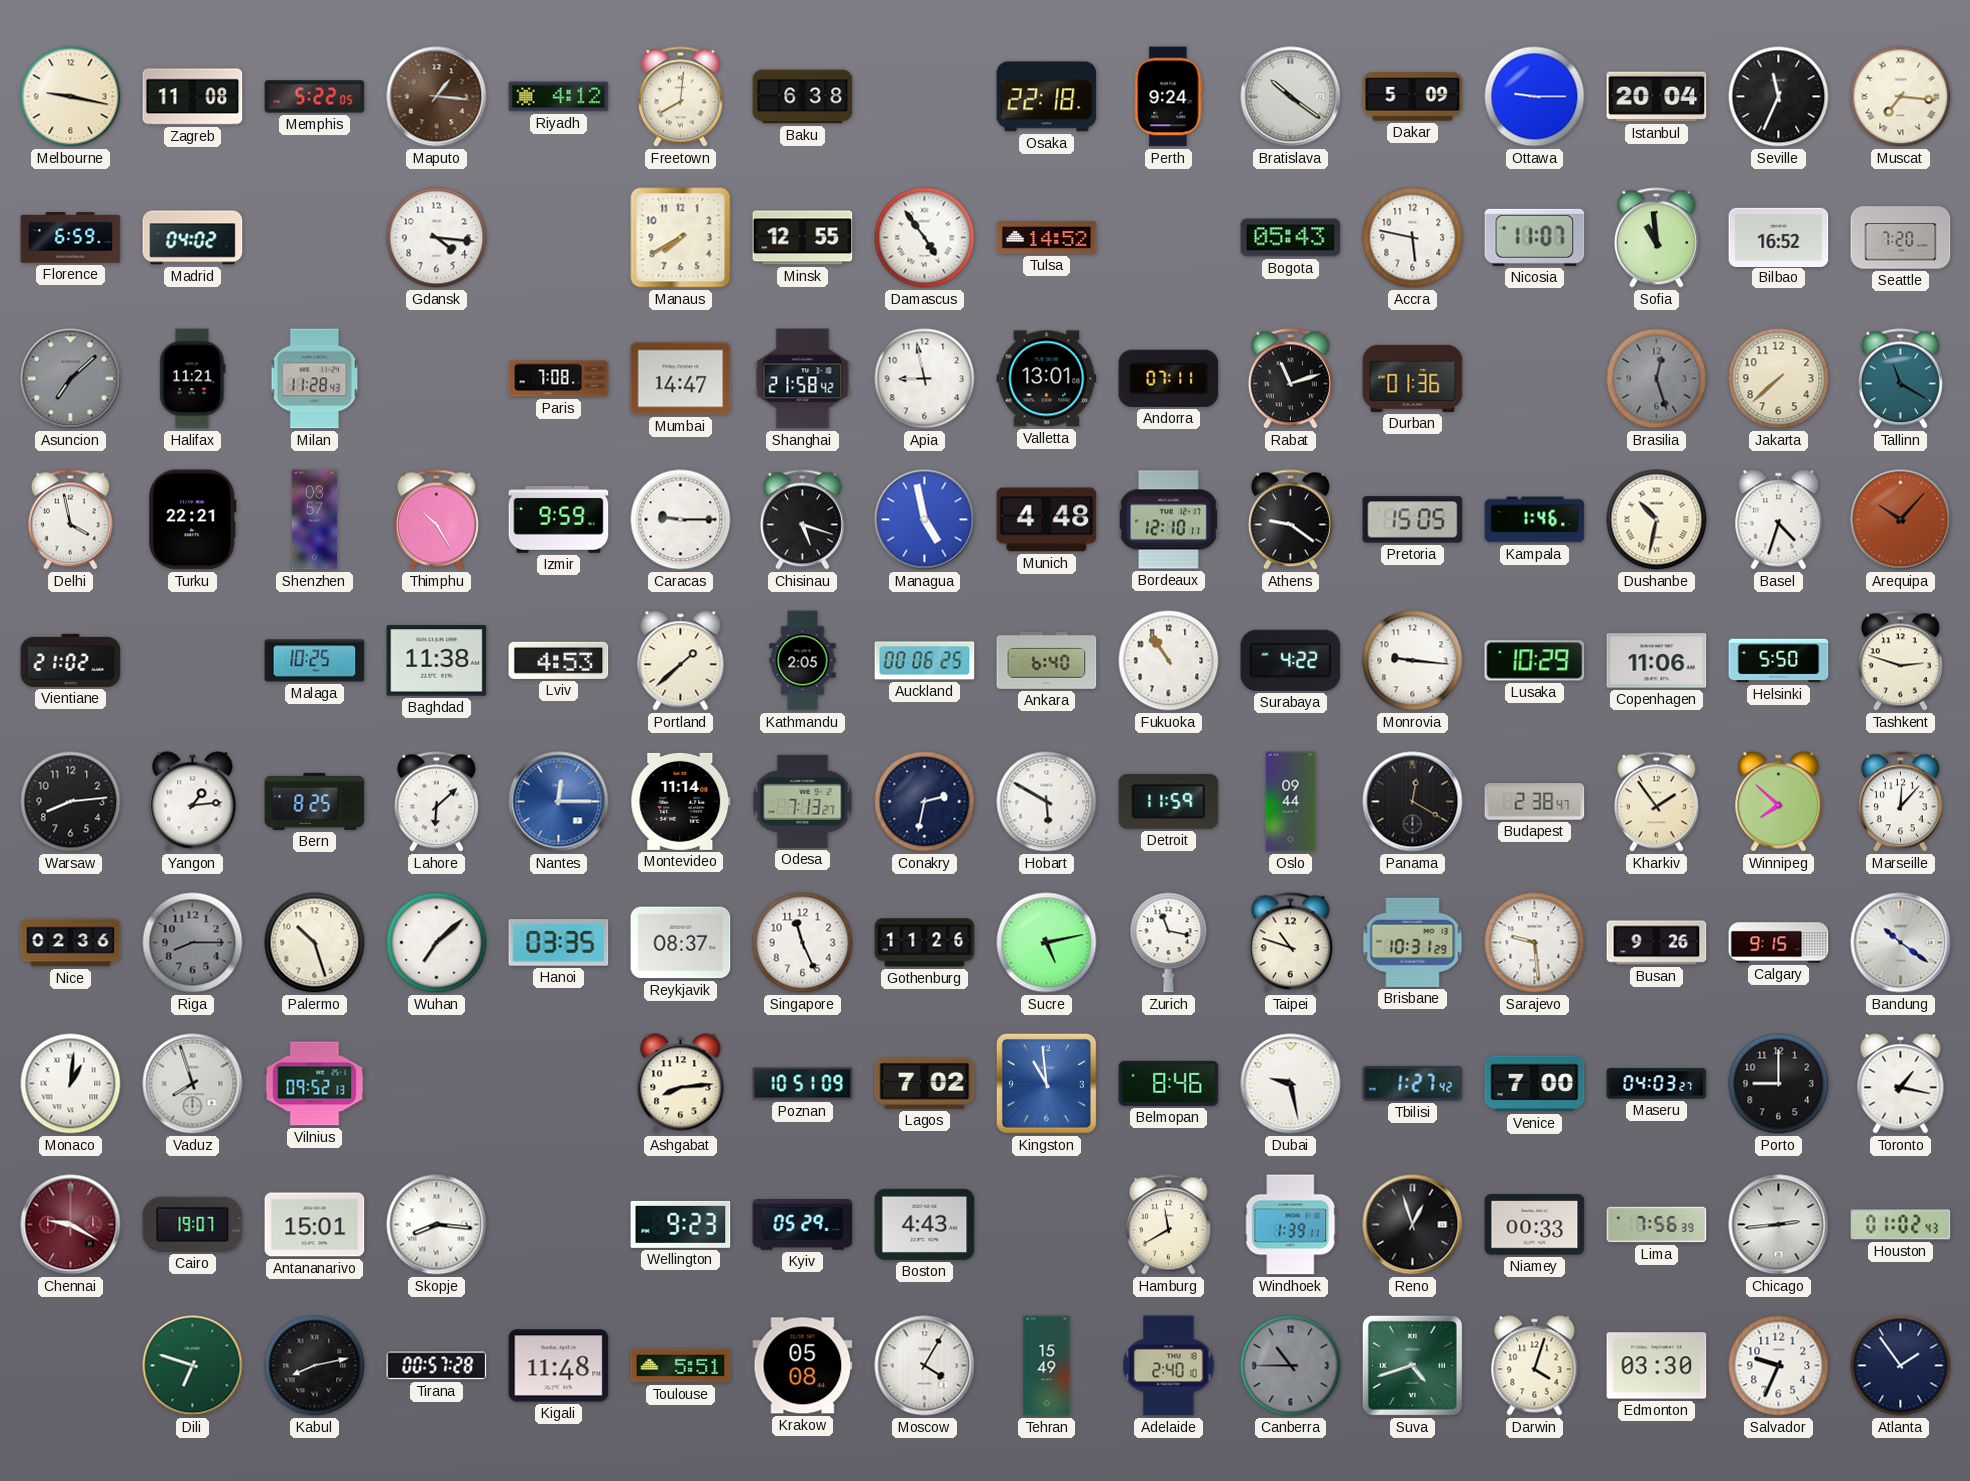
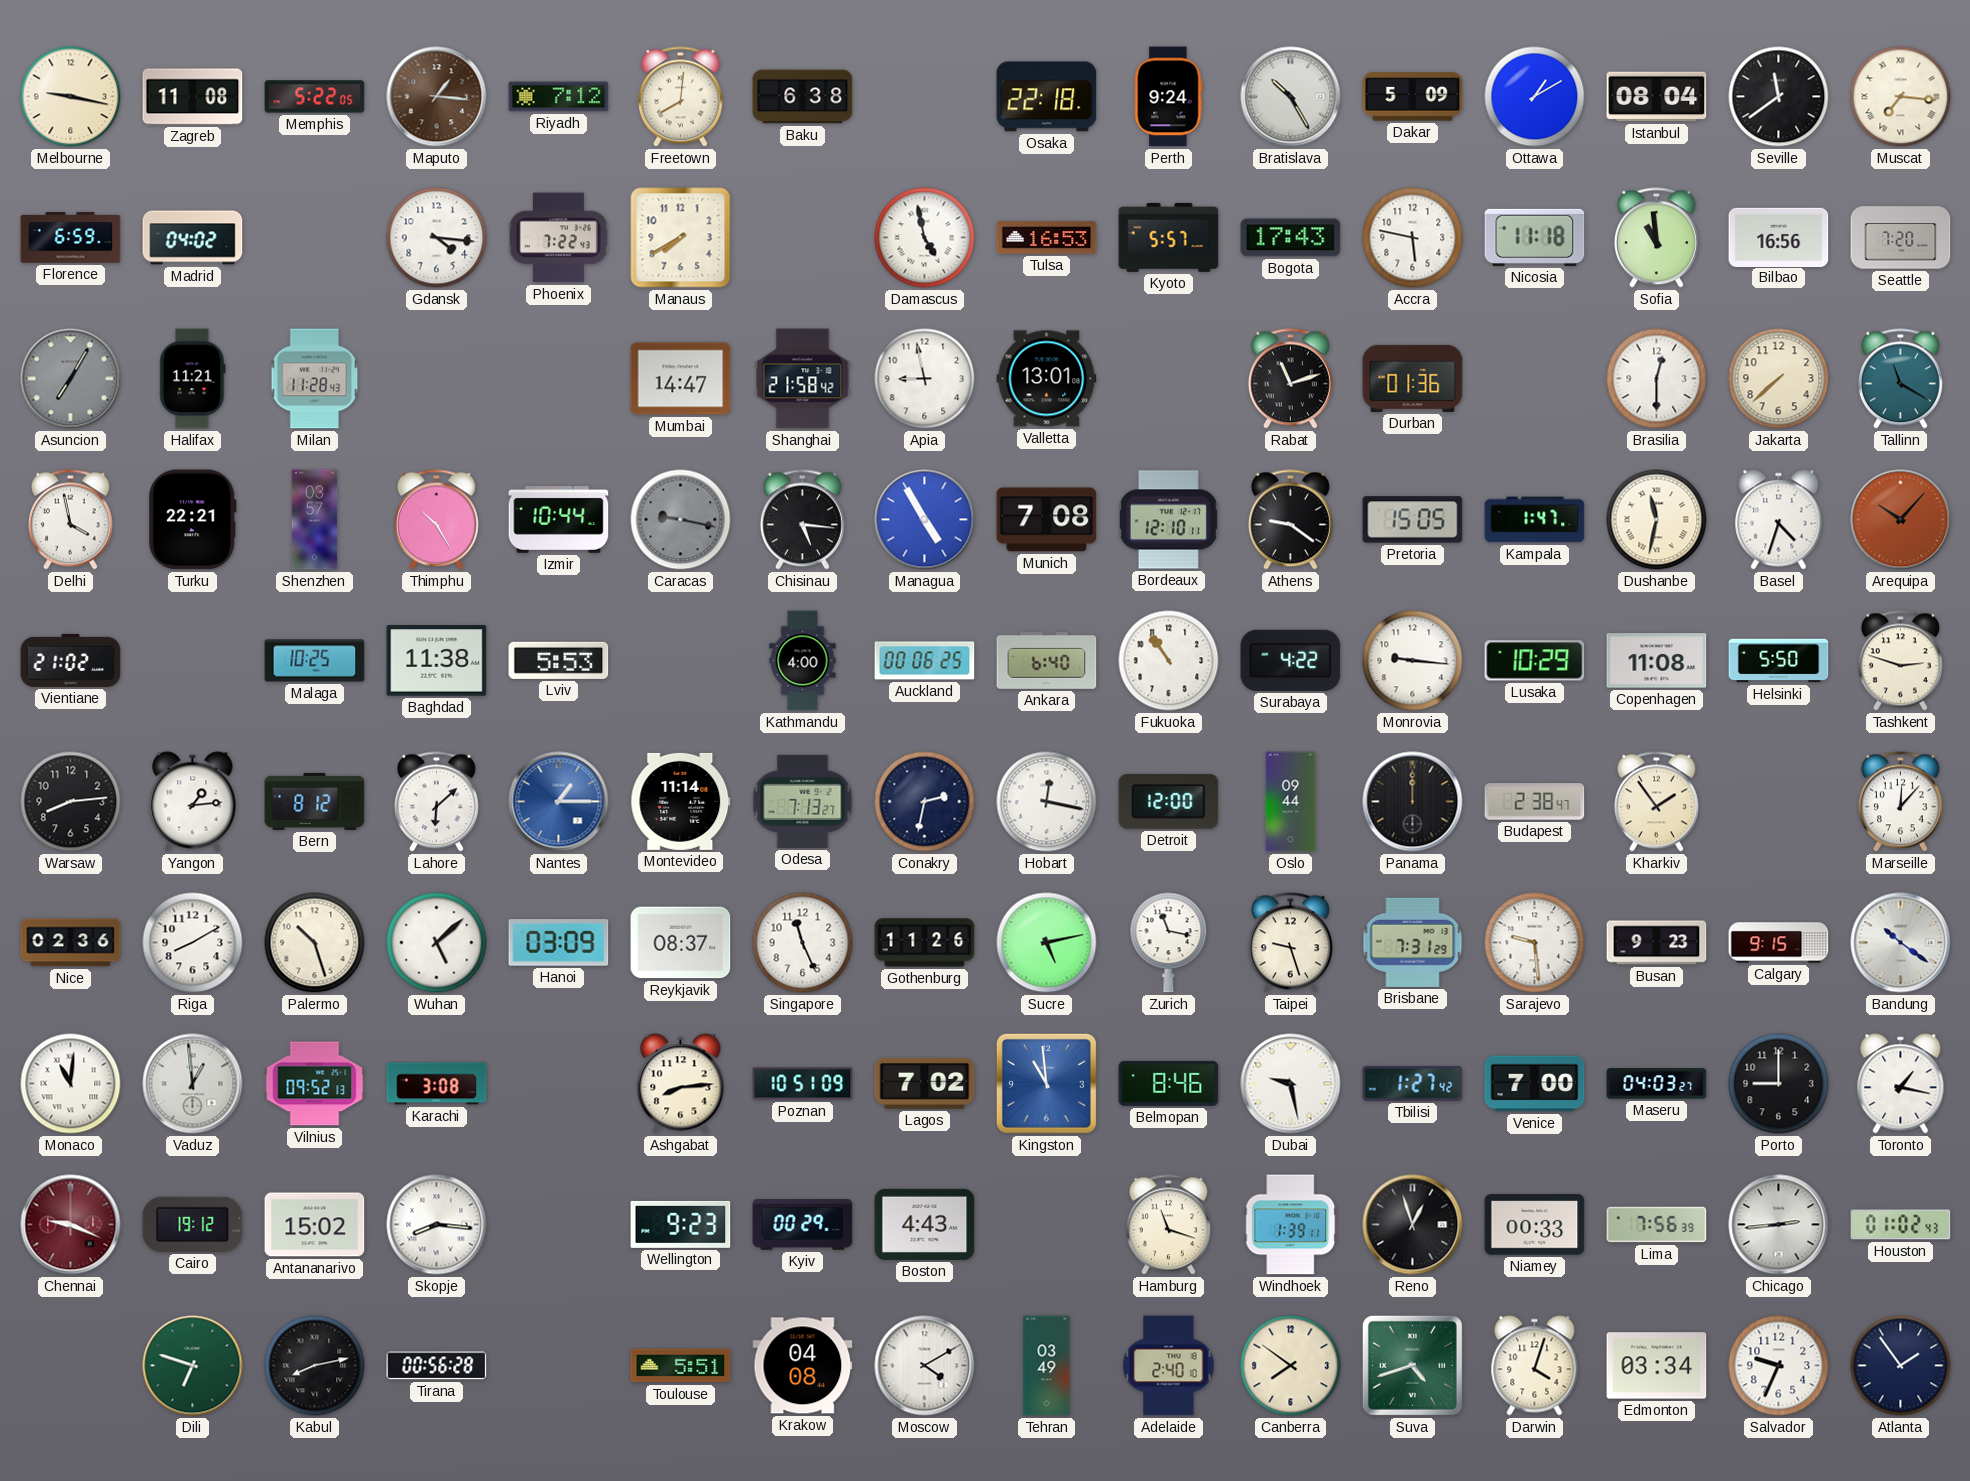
Riyadh: 4:12 -> 7:12 (559, 97)
Bratislava: 10:21 -> 10:25 (1291, 97)
Ottawa: 9:15 -> 1:10 (1535, 97)
Istanbul: 20:04 -> 08:04 (1657, 97)
Seville: 11:34 -> 11:39 (1779, 97)
Phoenix: none -> 7:22 (558, 238)
Minsk: 12:55 -> none (803, 238)
Damascus: 4:54 -> 4:58 (925, 238)
Tulsa: 14:52 -> 16:53 (1047, 238)
Kyoto: none -> 5:57 (1169, 237)
Bogota: 05:43 -> 17:43 (1291, 238)
Nicosia: 11:07 -> 11:18 (1535, 237)
Bilbao: 16:52 -> 16:56 (1779, 237)
Asuncion: 7:08 -> 7:05 (71, 379)
Paris: 7:08 -> none (559, 379)
Andorra: 07:11 -> none (1169, 378)
Brasilia: 12:27 -> 12:30 (1657, 379)
Brasilia dial: grey -> white (1657, 379)
Izmir: 9:59 -> 10:44 (559, 520)
Caracas: 9:15 -> 9:17 (681, 520)
Caracas dial: white -> grey (681, 520)
Chisinau: 5:18 -> 5:16 (802, 520)
Managua: 4:58 -> 4:55 (925, 520)
Munich: 4:48 -> 7:08 (1047, 520)
Kampala: 1:46 -> 1:47 (1535, 520)
Dushanbe: 10:32 -> 11:32 (1657, 520)
Lviv: 4:53 -> 5:53 (559, 660)
Portland: 1:38 -> none (681, 661)
Kathmandu: 2:05 -> 4:00 (803, 661)
Copenhagen: 11:06 -> 11:08 (1657, 661)
Bern: 8:25 -> 8:12 (315, 801)
Nantes: 12:15 -> 1:15 (559, 802)
Hobart: 5:50 -> 12:17 (1047, 802)
Detroit: 11:59 -> 12:00 (1169, 801)
Panama: 12:20 -> 12:00 (1413, 802)
Winnipeg: 7:52 -> none (1779, 802)
Riga: 8:15 -> 8:10 (193, 943)
Riga dial: grey -> white (193, 943)
Wuhan: 7:08 -> 5:08 (437, 943)
Hanoi: 03:35 -> 03:09 (559, 943)
Taipei: 10:48 -> 9:27 (1290, 943)
Brisbane: 10:31 -> 7:31 (1413, 942)
Busan: 9:26 -> 9:23 (1657, 943)
Monaco: 1:01 -> 11:01 (71, 1084)
Vaduz: 7:57 -> 12:59 (193, 1084)
Karachi: none -> 3:08 (437, 1084)
Chennai: 9:20 -> 9:19 (71, 1225)
Cairo: 19:07 -> 19:12 (193, 1224)
Antananarivo: 15:01 -> 15:02 (315, 1225)
Kyiv: 05:29 -> 00:29 (803, 1225)
Hamburg: 11:40 -> 11:18 (1168, 1225)
Tirana: 00:57 -> 00:56 (437, 1366)
Kigali: 11:48 -> none (559, 1366)
Krakow: 05:08 -> 04:08 (803, 1366)
Moscow: 4:05 -> 4:10 (925, 1366)
Tehran: 15:49 -> 03:49 (1047, 1366)
Canberra: 10:45 -> 7:51 (1291, 1366)
Canberra dial: grey -> cream (1291, 1366)
Edmonton: 03:30 -> 03:34 (1657, 1366)
